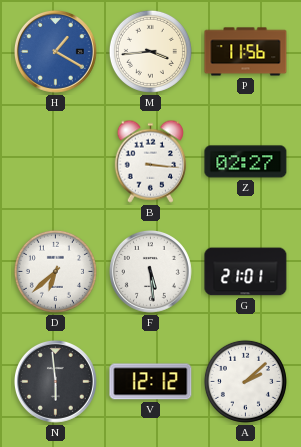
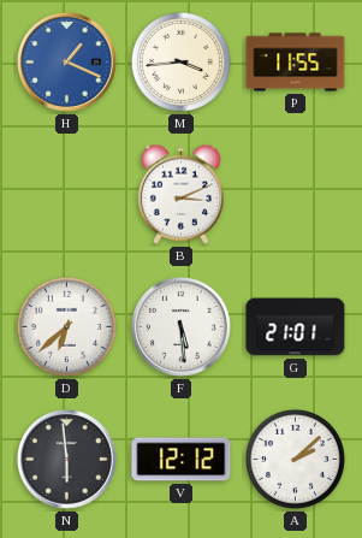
H: 1:20 -> 1:19 (66, 61)
P: 11:56 -> 11:55 (296, 63)
B: 3:16 -> 3:11 (180, 194)
Z: 02:27 -> none (246, 162)
